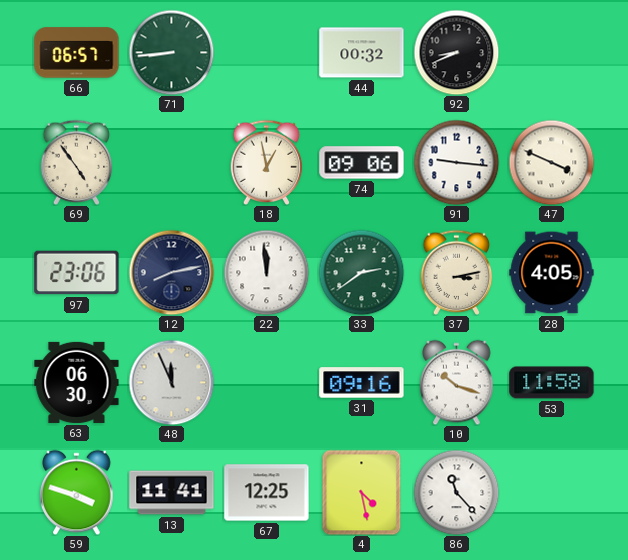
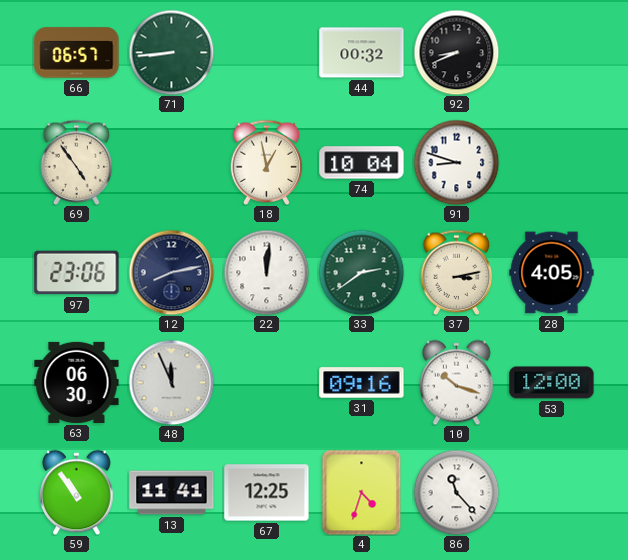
74: 09:06 -> 10:04 (362, 163)
91: 9:16 -> 8:48 (456, 162)
47: 3:49 -> none (551, 162)
22: 11:59 -> 12:01 (266, 272)
53: 11:58 -> 12:00 (552, 383)
59: 3:48 -> 10:54 (77, 492)
4: 4:28 -> 4:33 (362, 492)
